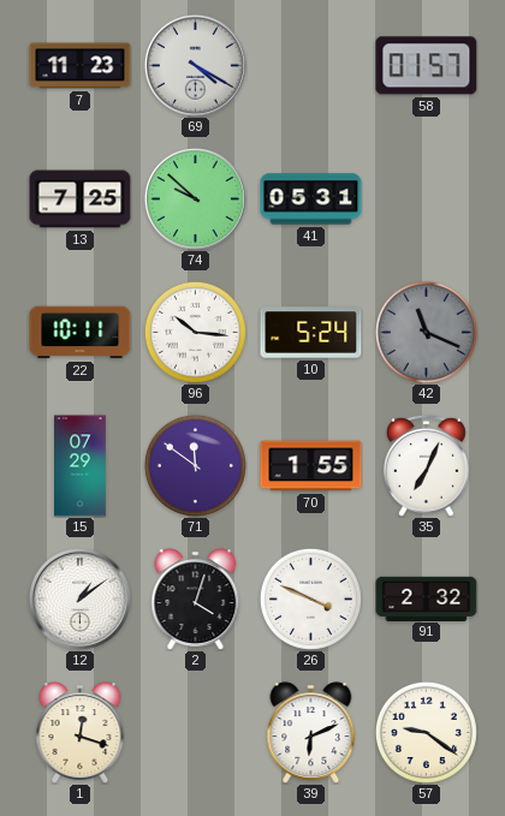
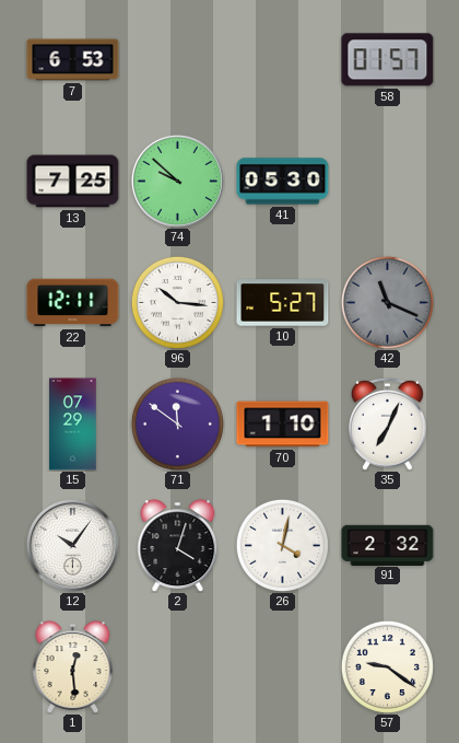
7: 11:23 -> 6:53 (73, 60)
69: 4:20 -> none (195, 65)
41: 05:31 -> 05:30 (283, 182)
22: 10:11 -> 12:11 (73, 303)
10: 5:24 -> 5:27 (283, 303)
70: 1:55 -> 1:10 (283, 425)
12: 1:09 -> 10:06 (72, 545)
26: 3:49 -> 4:02 (282, 545)
1: 12:18 -> 12:29 (73, 667)
39: 6:11 -> none (311, 733)
